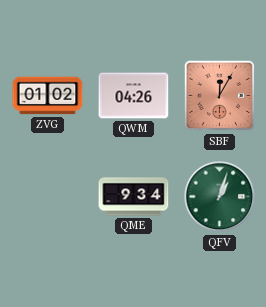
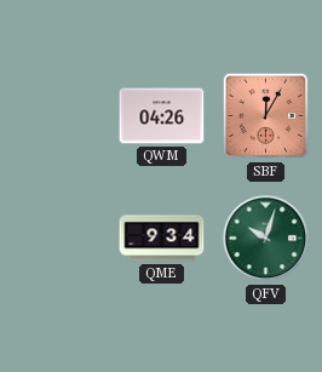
ZVG: 01:02 -> none (48, 96)
QFV: 1:03 -> 10:03 (266, 239)
